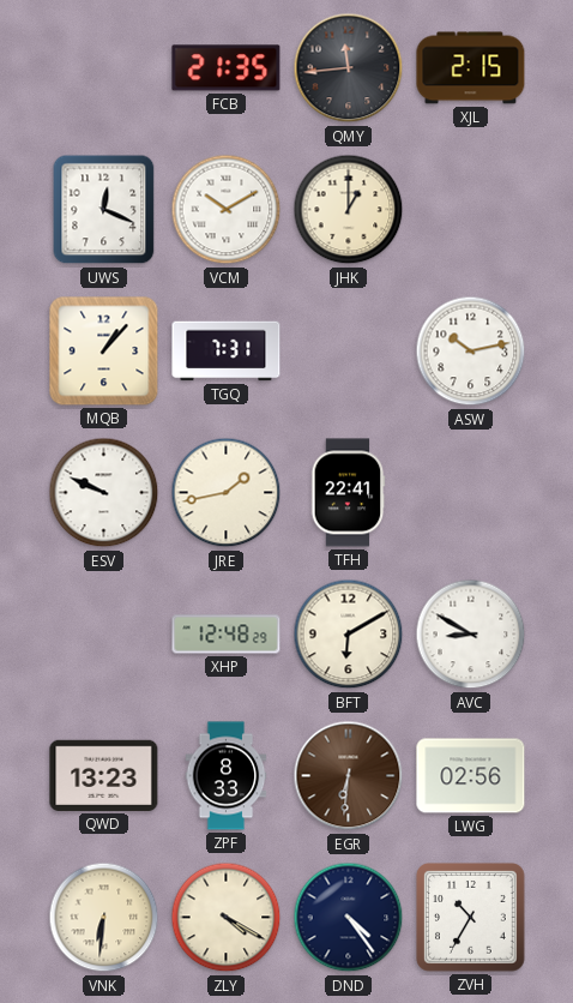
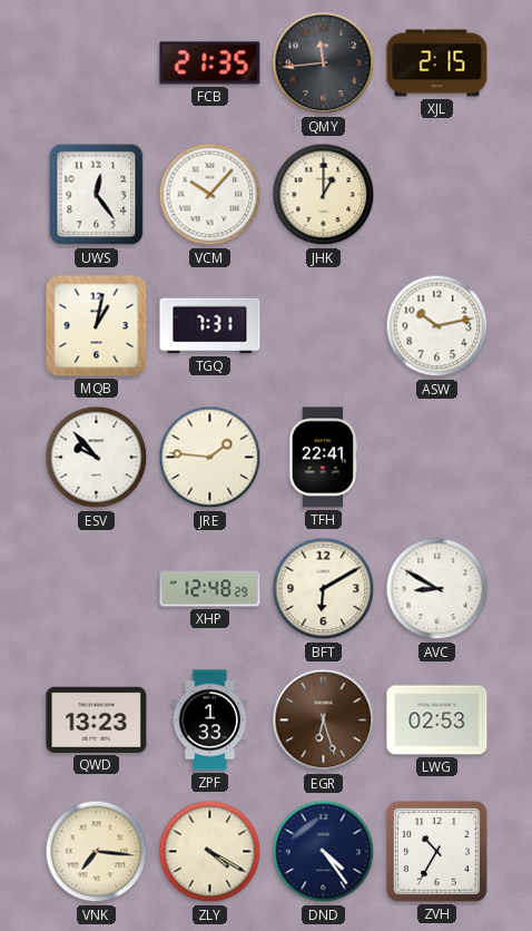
UWS: 12:19 -> 12:24 (97, 195)
VCM: 10:10 -> 10:07 (210, 195)
MQB: 1:07 -> 1:02 (97, 326)
ESV: 9:49 -> 9:53 (97, 458)
JRE: 1:43 -> 1:46 (210, 458)
ZPF: 8:33 -> 1:33 (210, 721)
EGR: 6:31 -> 6:27 (324, 721)
LWG: 02:56 -> 02:53 (437, 721)
VNK: 6:31 -> 7:16 (97, 852)
